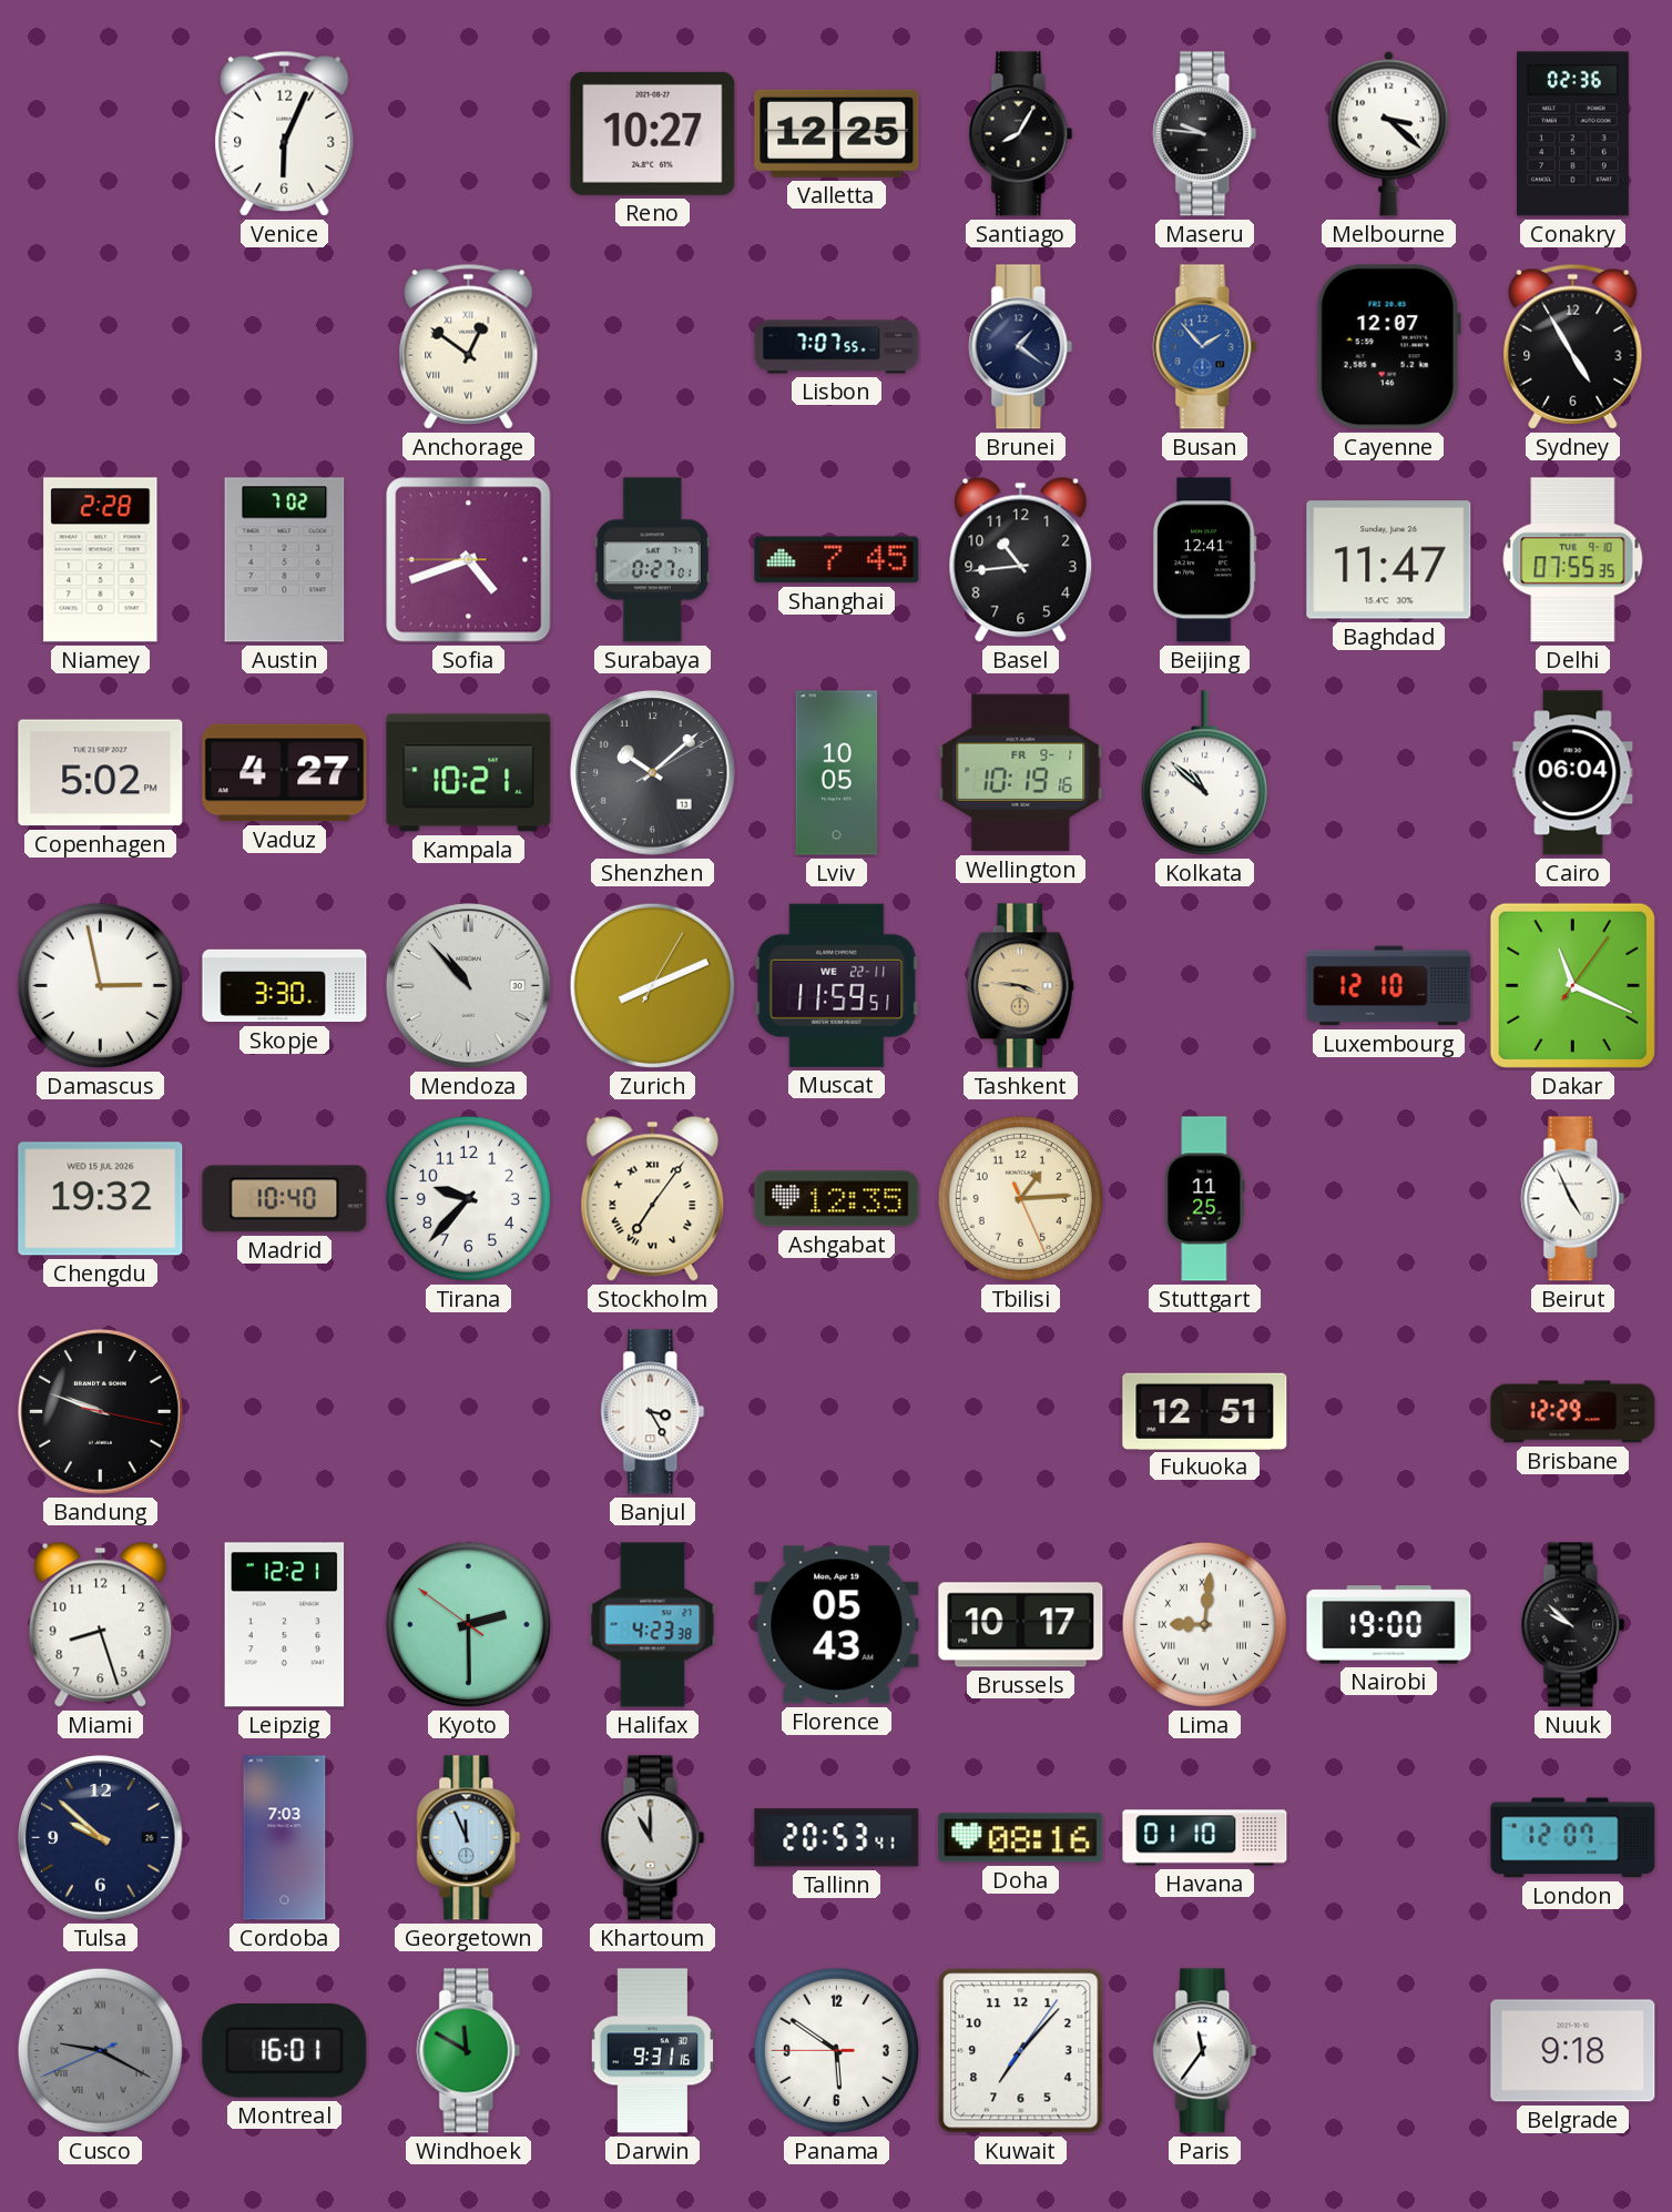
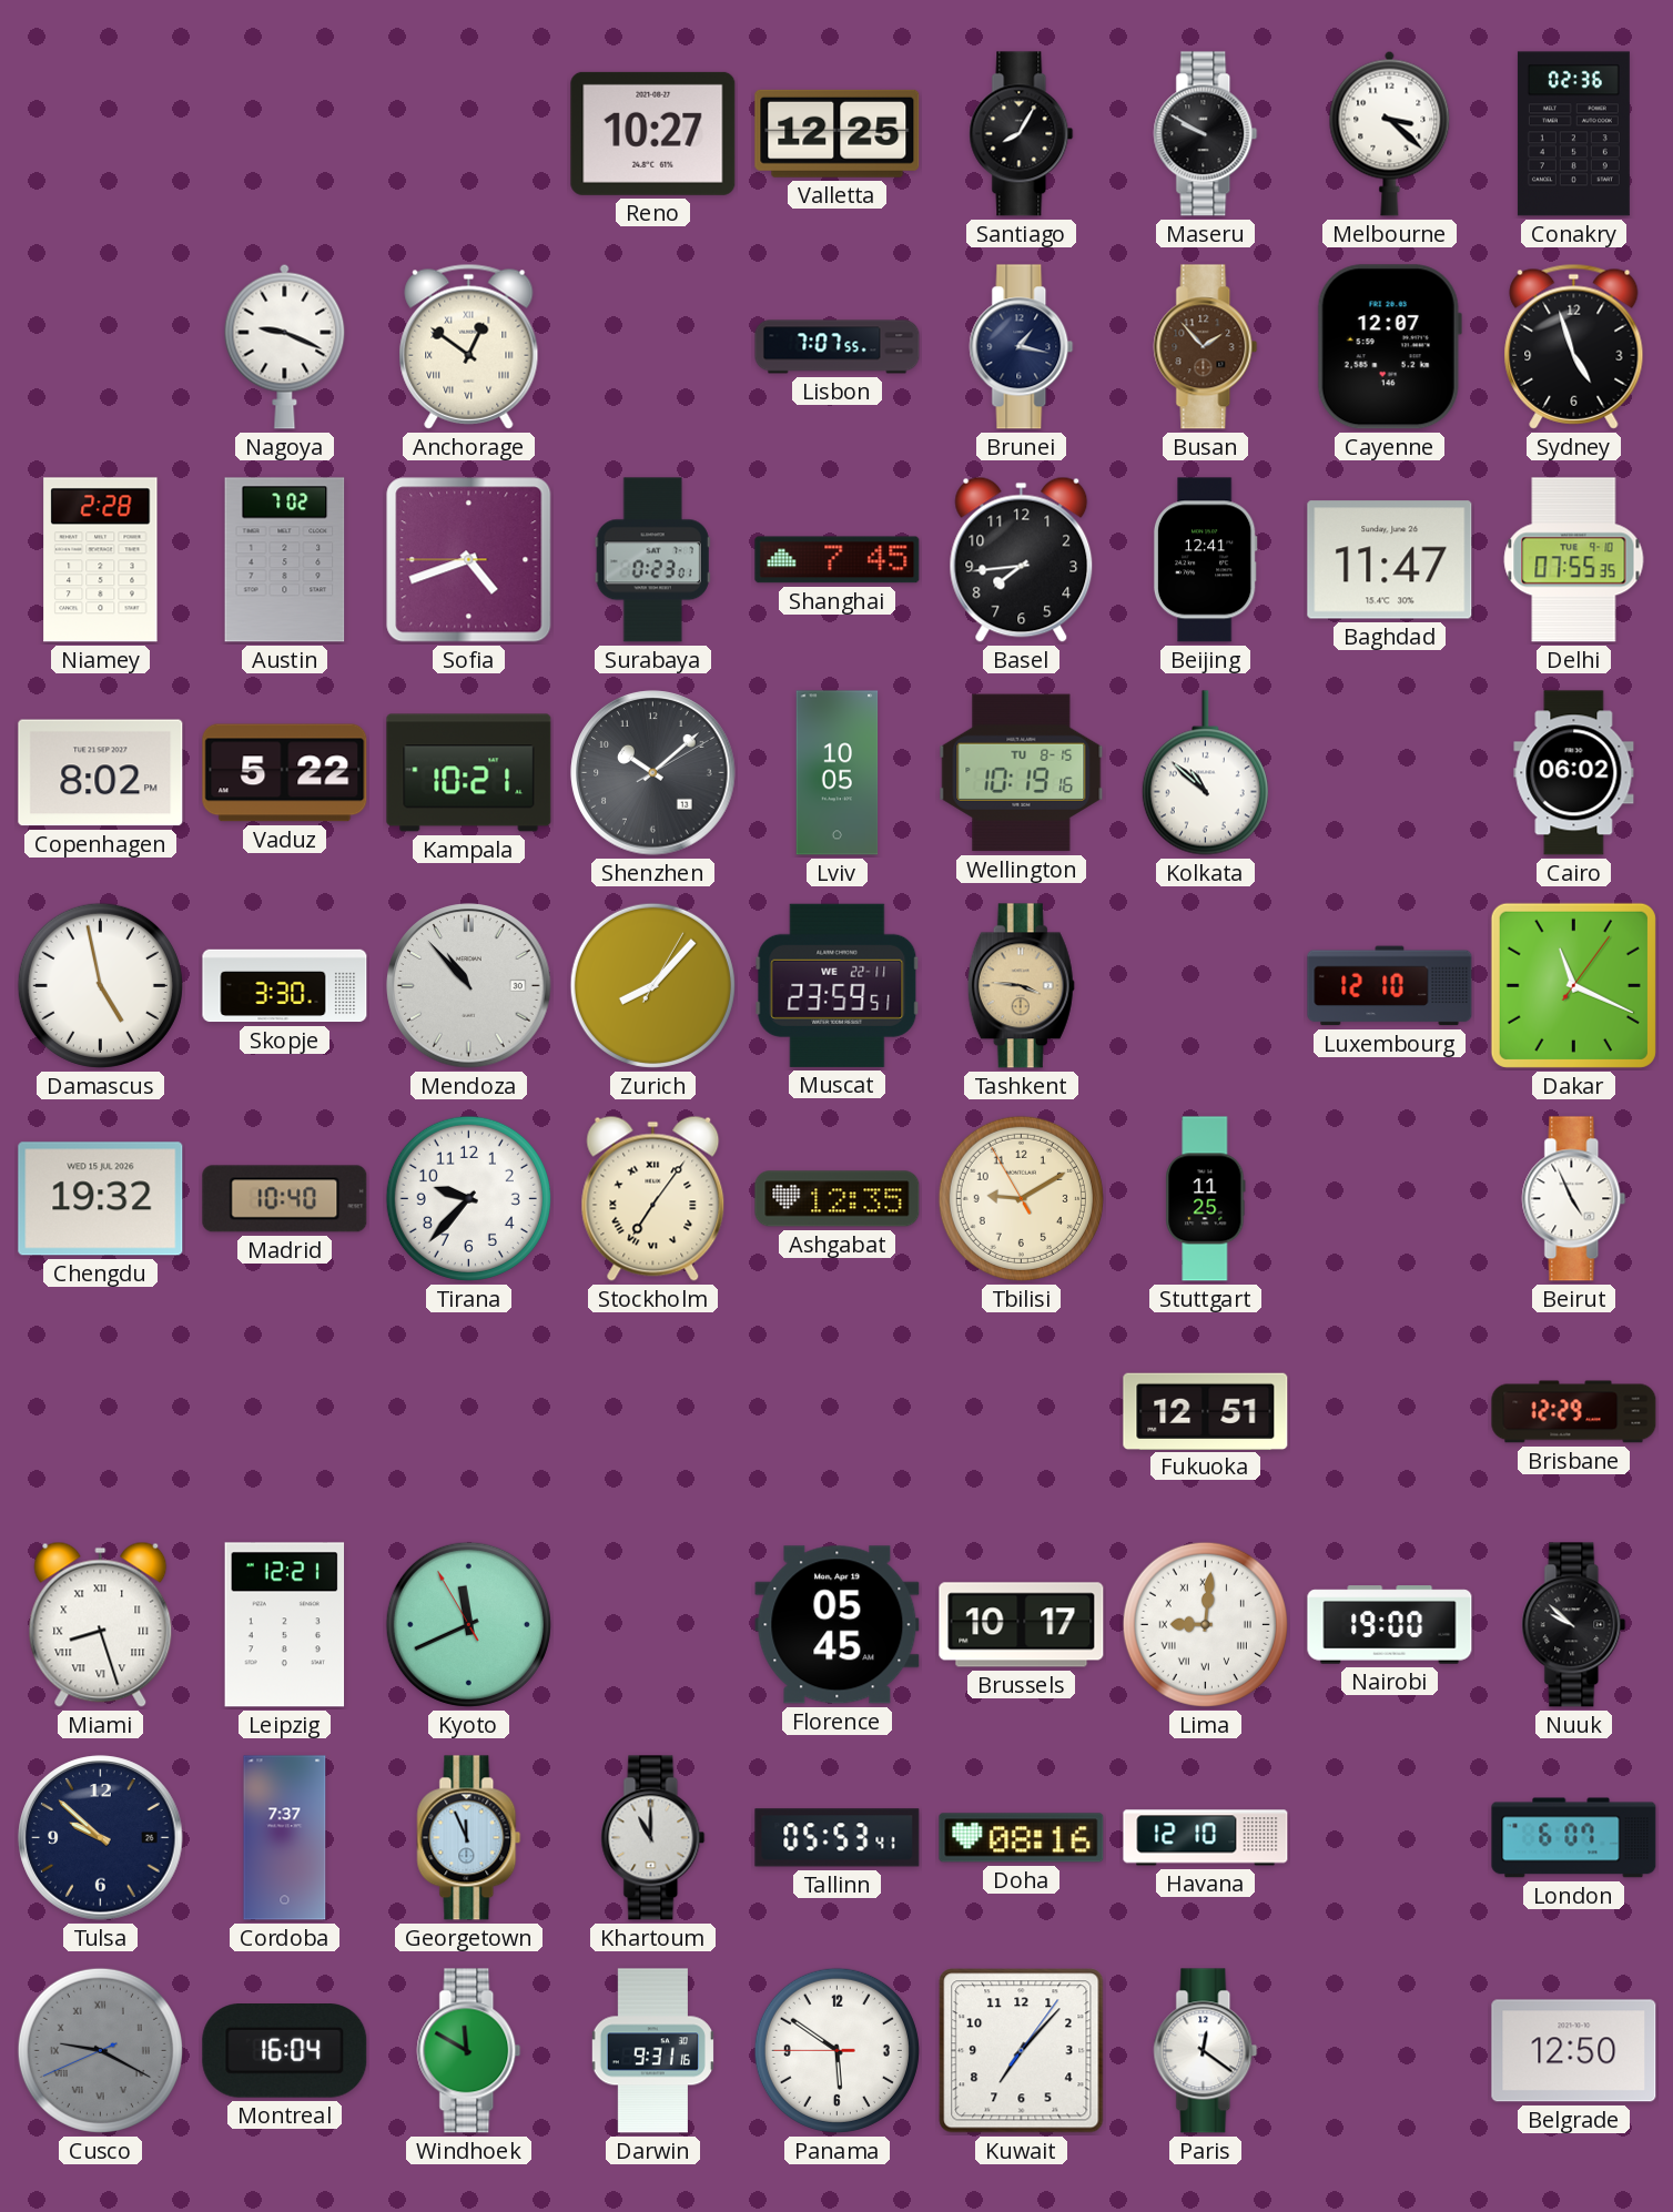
Venice: 6:04 -> none (285, 133)
Maseru: 9:46 -> 9:50 (1206, 134)
Nagoya: none -> 9:19 (285, 346)
Brunei: 1:21 -> 1:17 (1022, 347)
Busan dial: blue -> brown (1206, 347)
Sydney: 4:55 -> 4:57 (1574, 346)
Surabaya: 0:27 -> 0:23 (652, 560)
Basel: 10:44 -> 7:44 (1022, 559)
Copenhagen: 5:02 -> 8:02 (101, 773)
Vaduz: 4:27 -> 5:22 (285, 773)
Wellington date: FR 9-1 -> TU 8-15 (1022, 773)
Cairo: 06:04 -> 06:02 (1574, 773)
Damascus: 2:58 -> 4:58 (100, 985)
Zurich: 8:11 -> 8:07 (652, 985)
Muscat: 11:59 -> 23:59 (838, 985)
Tbilisi: 1:14 -> 9:09 (1021, 1198)
Bandung: 9:48 -> none (101, 1412)
Banjul: 3:25 -> none (653, 1412)
Miami numerals: Arabic -> Roman (101, 1624)
Kyoto: 2:29 -> 11:40 (468, 1624)
Halifax: 4:23 -> none (653, 1625)
Florence: 05:43 -> 05:45 (838, 1625)
Cordoba: 7:03 -> 7:37 (285, 1838)
Tallinn: 20:53 -> 05:53 (838, 1838)
Havana: 01:10 -> 12:10 (1206, 1838)
London: 12:07 -> 6:07 (1574, 1838)
Montreal: 16:01 -> 16:04 (285, 2051)
Paris: 11:36 -> 12:21 (1206, 2051)
Belgrade: 9:18 -> 12:50 (1574, 2051)
